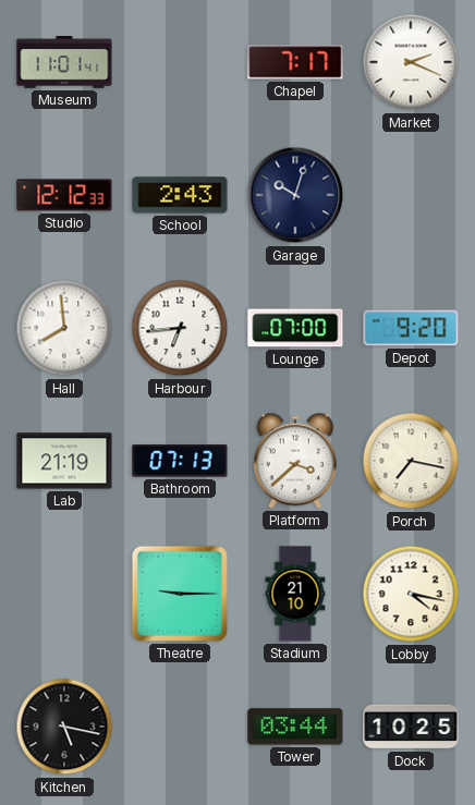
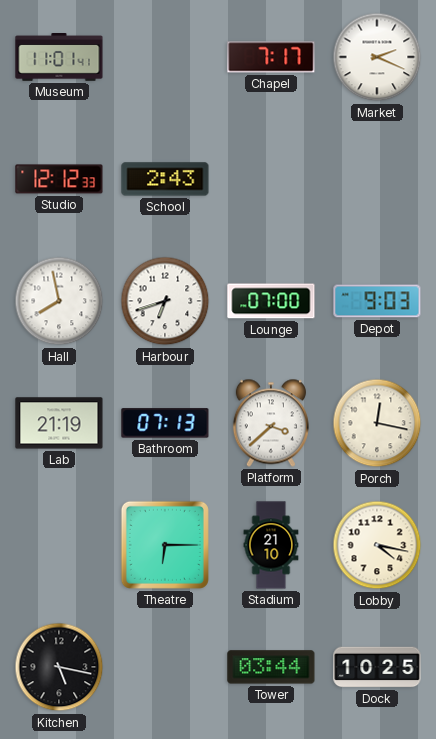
Garage: 10:03 -> none (295, 195)
Hall: 7:59 -> 7:58 (59, 301)
Harbour: 6:44 -> 6:42 (165, 301)
Depot: 9:20 -> 9:03 (377, 301)
Porch: 7:17 -> 12:17 (377, 423)
Theatre: 9:15 -> 6:15 (165, 545)
